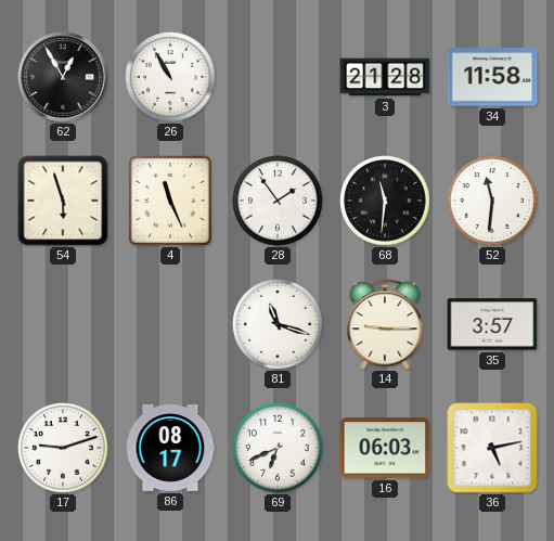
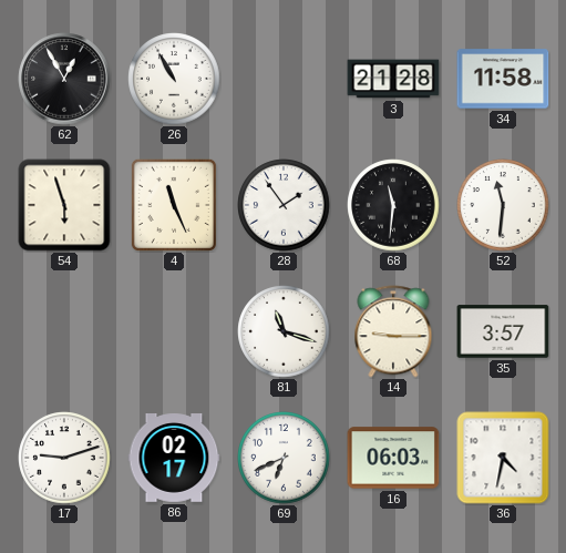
86: 08:17 -> 02:17 (174, 458)
36: 5:13 -> 4:32 (503, 458)
